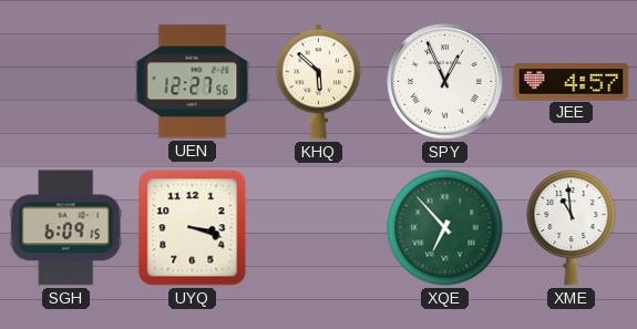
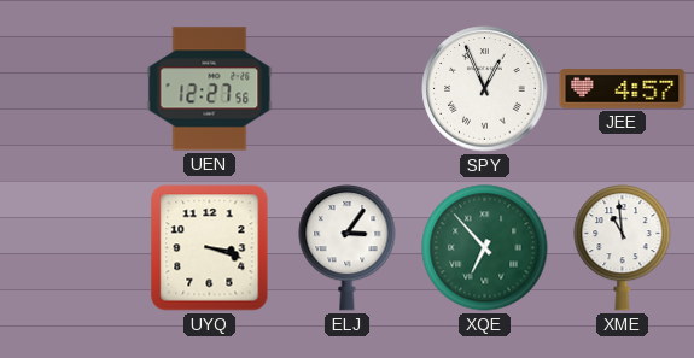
KHQ: 5:52 -> none (318, 82)
SGH: 6:09 -> none (65, 228)
ELJ: none -> 3:06 (348, 248)
